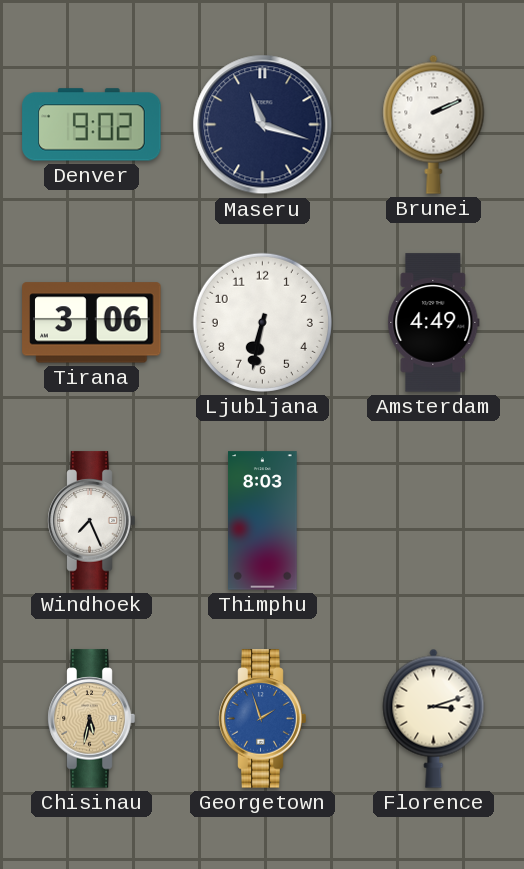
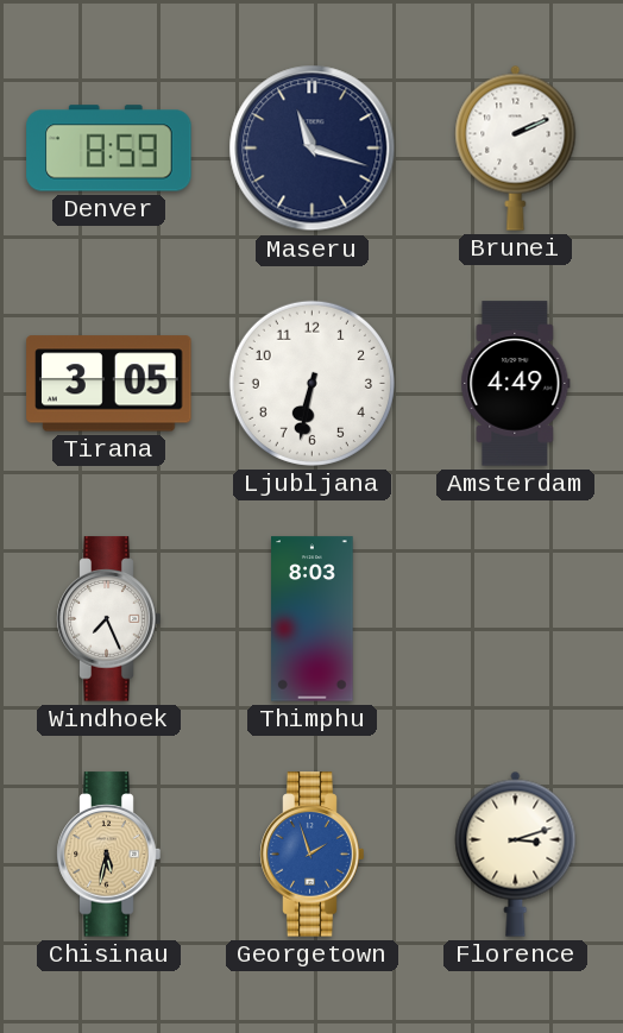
Denver: 9:02 -> 8:59 (109, 149)
Tirana: 3:06 -> 3:05 (109, 384)
